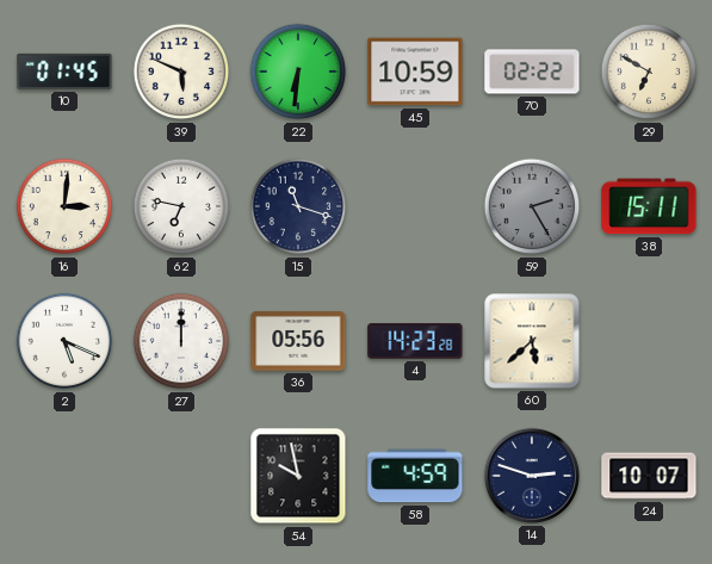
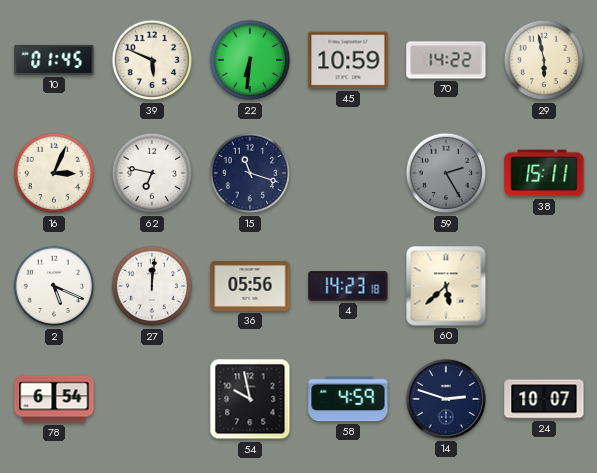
70: 02:22 -> 14:22 (446, 60)
29: 6:50 -> 5:58 (544, 60)
16: 3:01 -> 3:04 (54, 173)
27: 12:00 -> 12:01 (152, 286)
4: 14:23:28 -> 14:23:18 (348, 286)
78: none -> 6:54 (54, 399)
